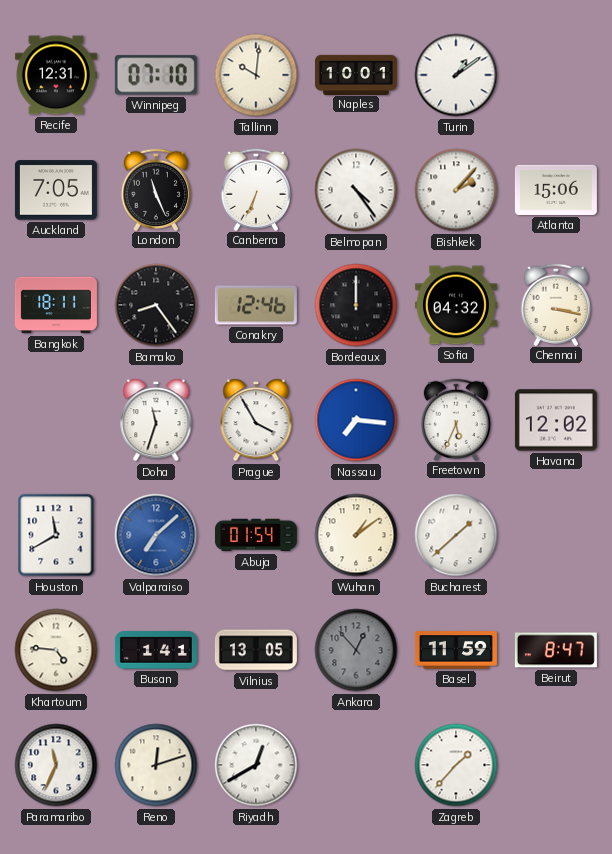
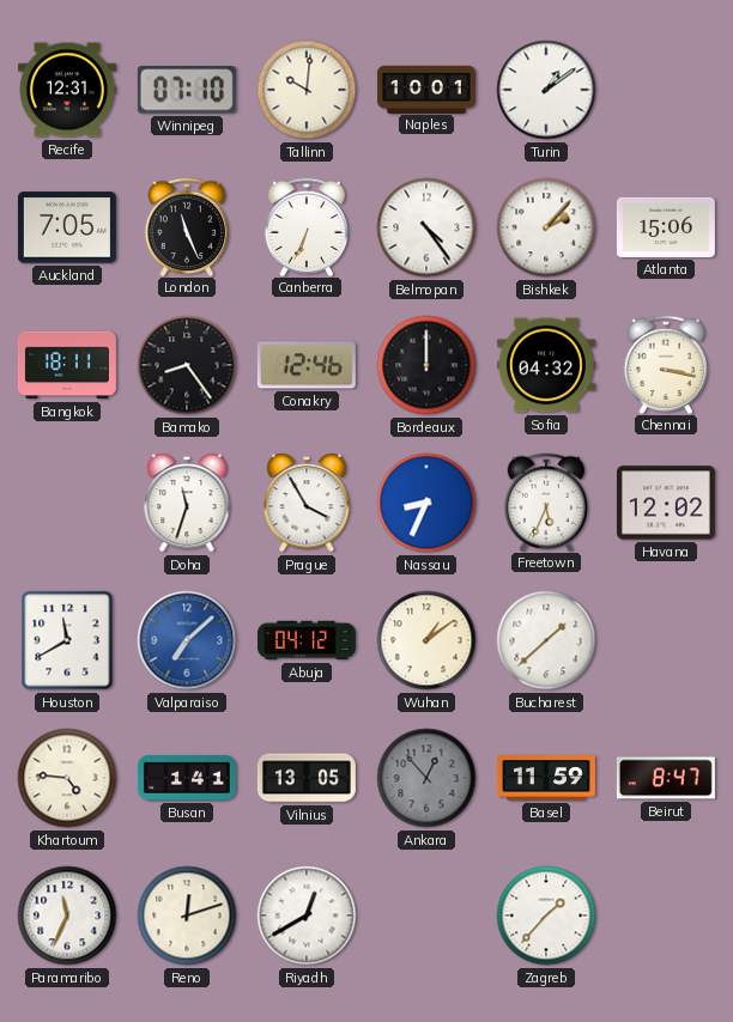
Nassau: 7:16 -> 8:34 (426, 503)
Abuja: 01:54 -> 04:12 (307, 640)
